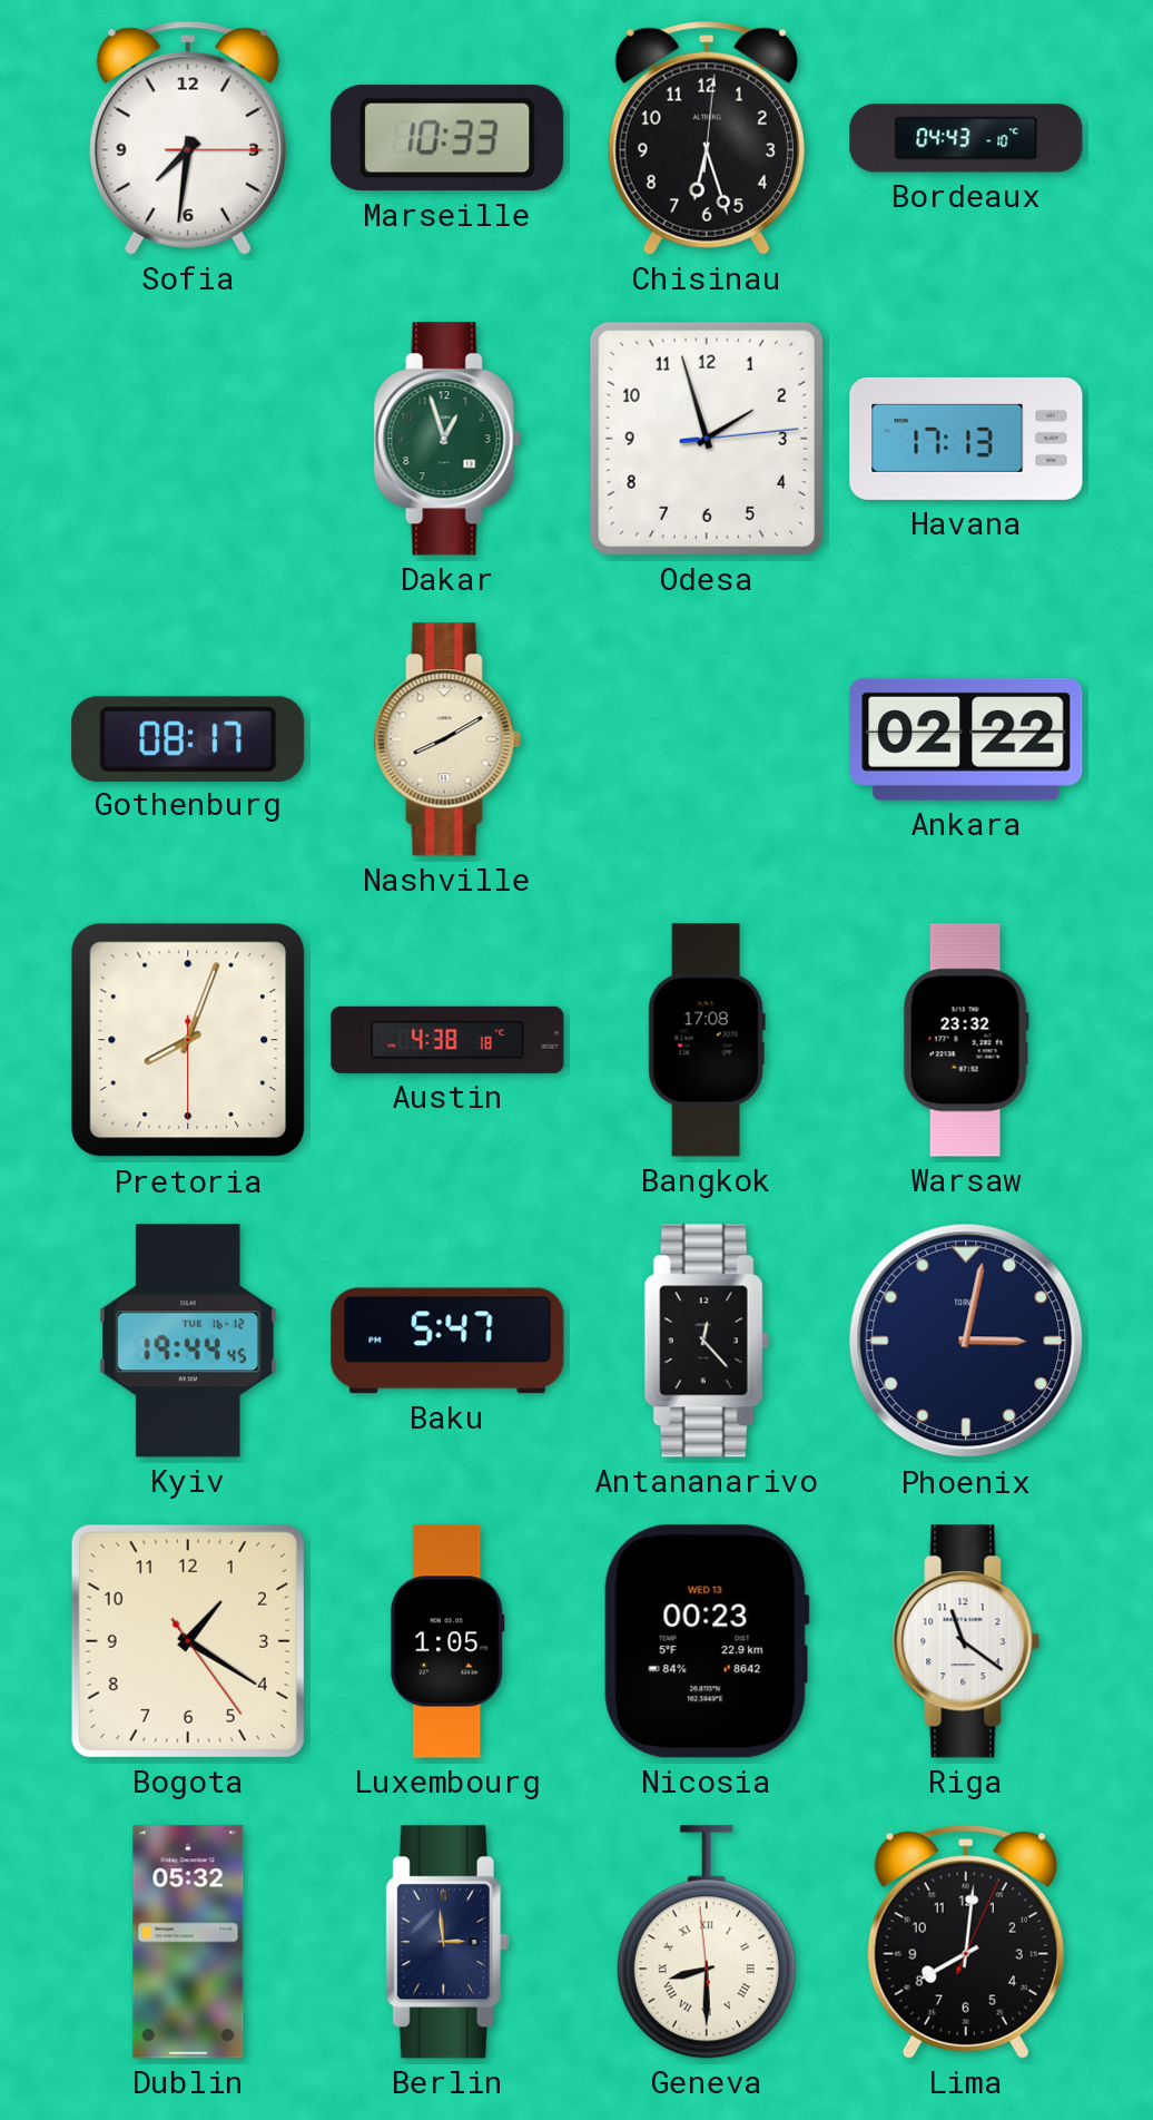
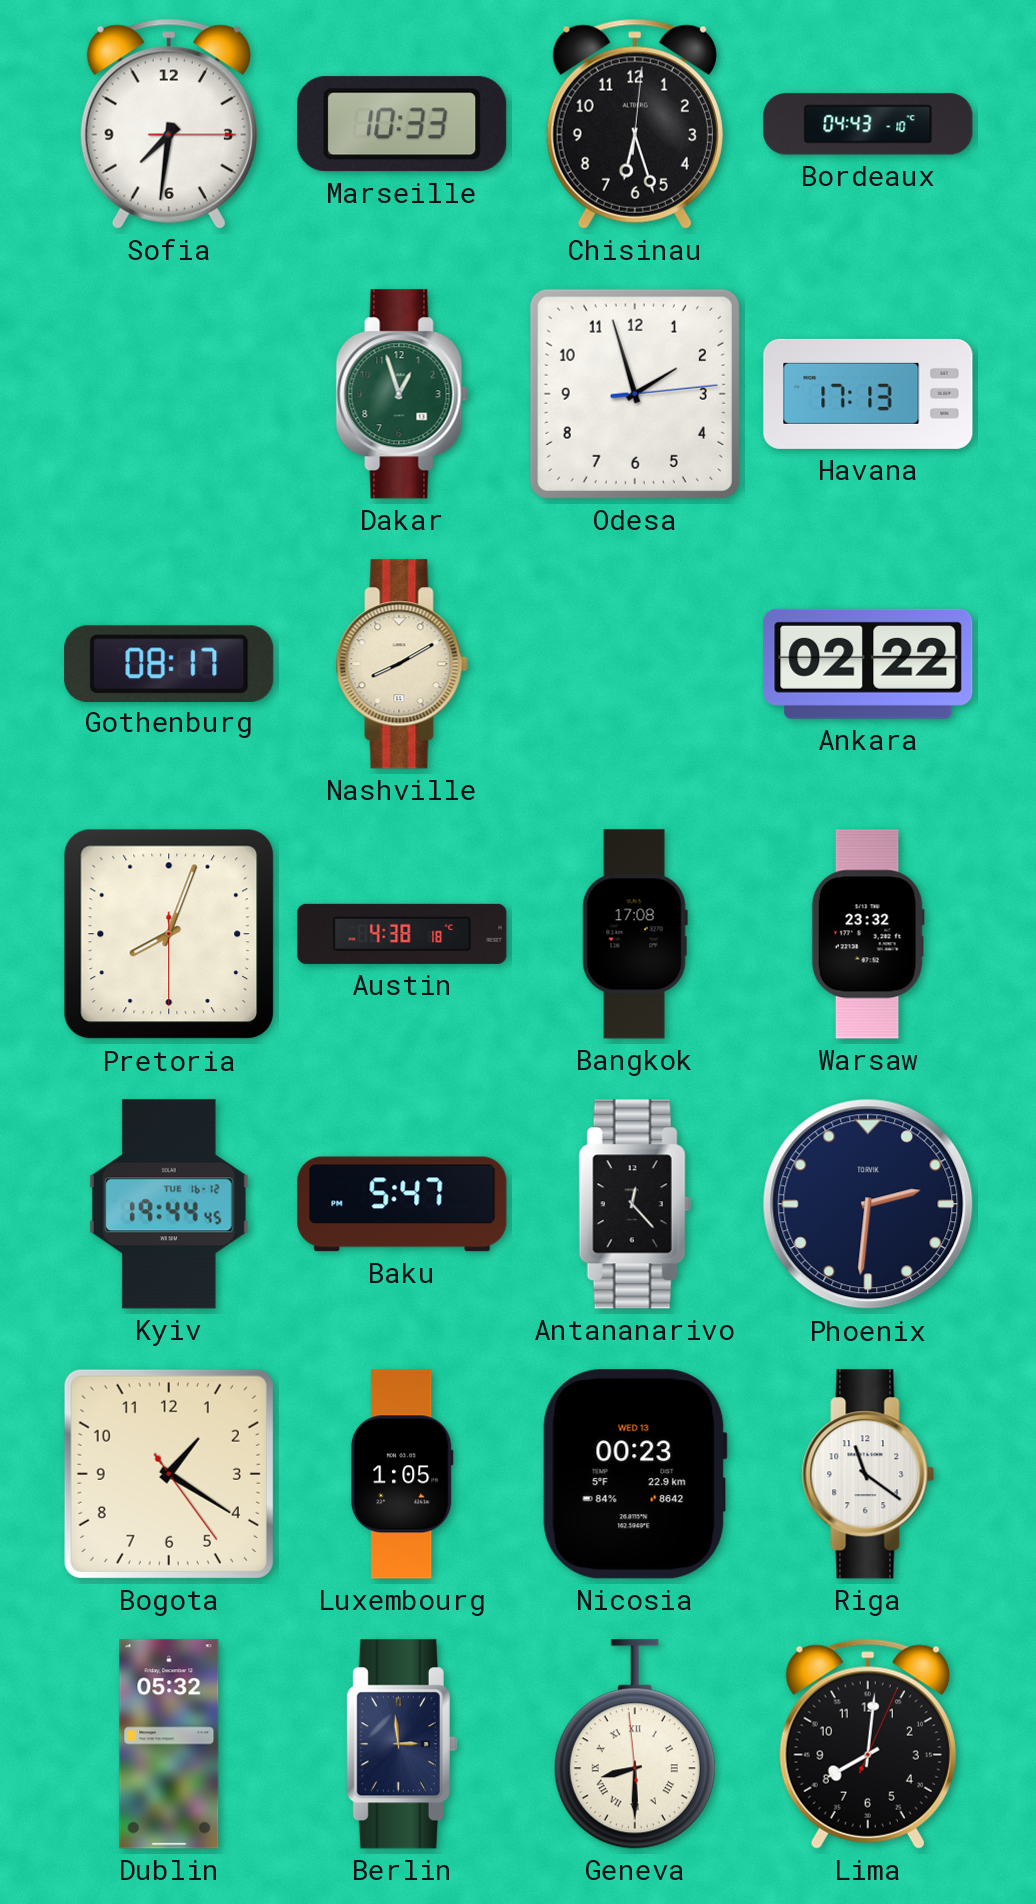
Phoenix: 3:02 -> 2:31 (868, 1204)
